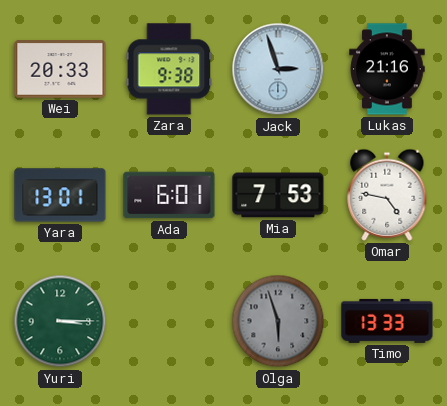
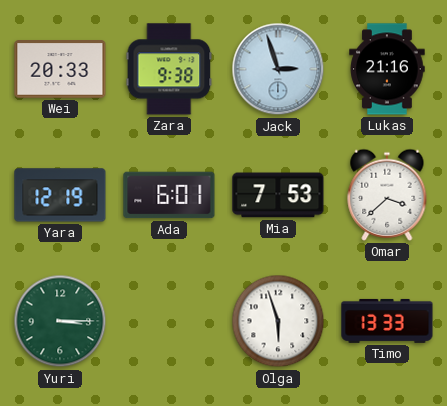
Yara: 13:01 -> 12:19 (60, 195)
Omar: 4:47 -> 3:38 (387, 195)
Olga dial: grey -> white (278, 321)
